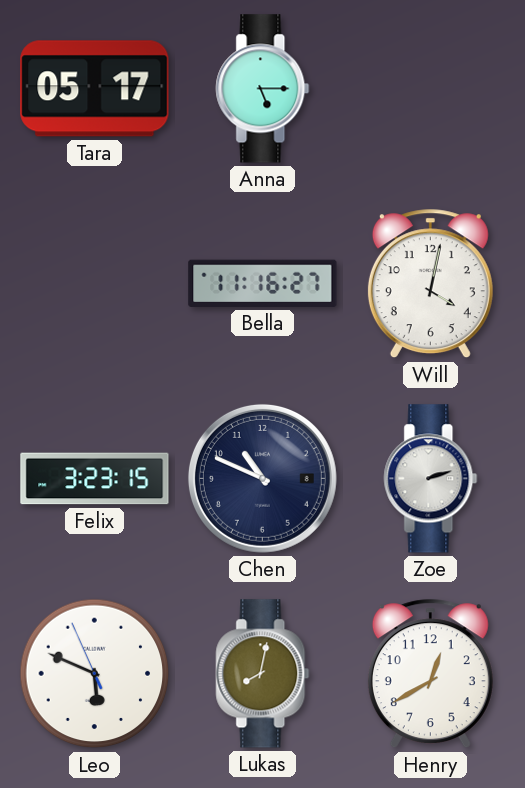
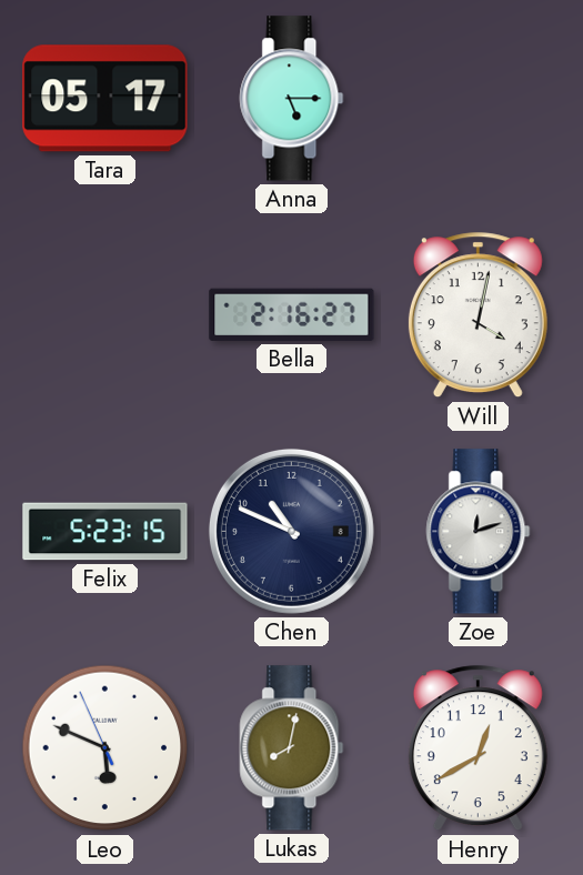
Bella: 11:16 -> 2:16 (292, 314)
Felix: 3:23 -> 5:23 (105, 532)
Zoe: 2:12 -> 12:12 (479, 532)
